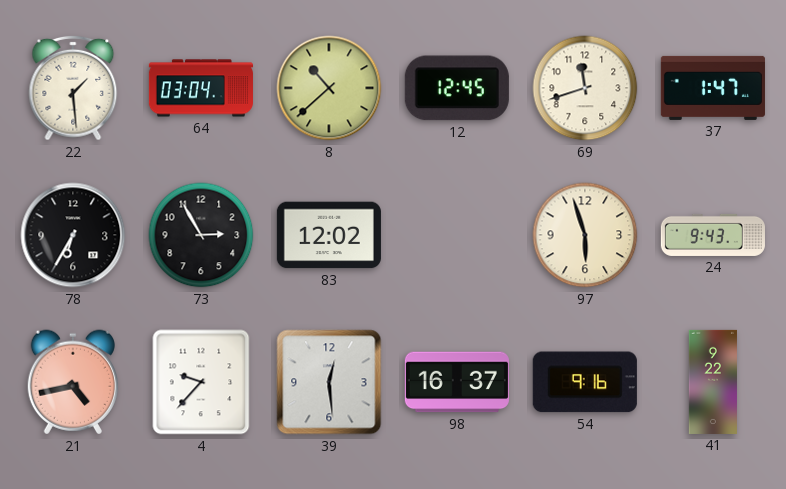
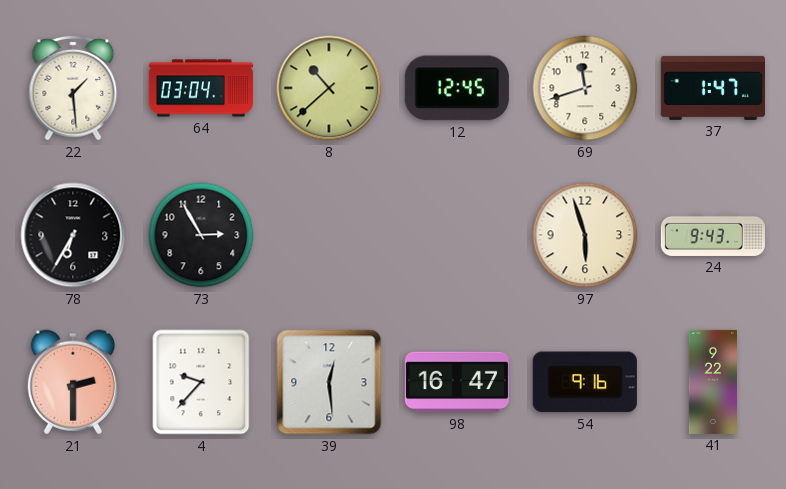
83: 12:02 -> none (329, 235)
21: 4:43 -> 2:30 (73, 382)
98: 16:37 -> 16:47 (457, 382)
